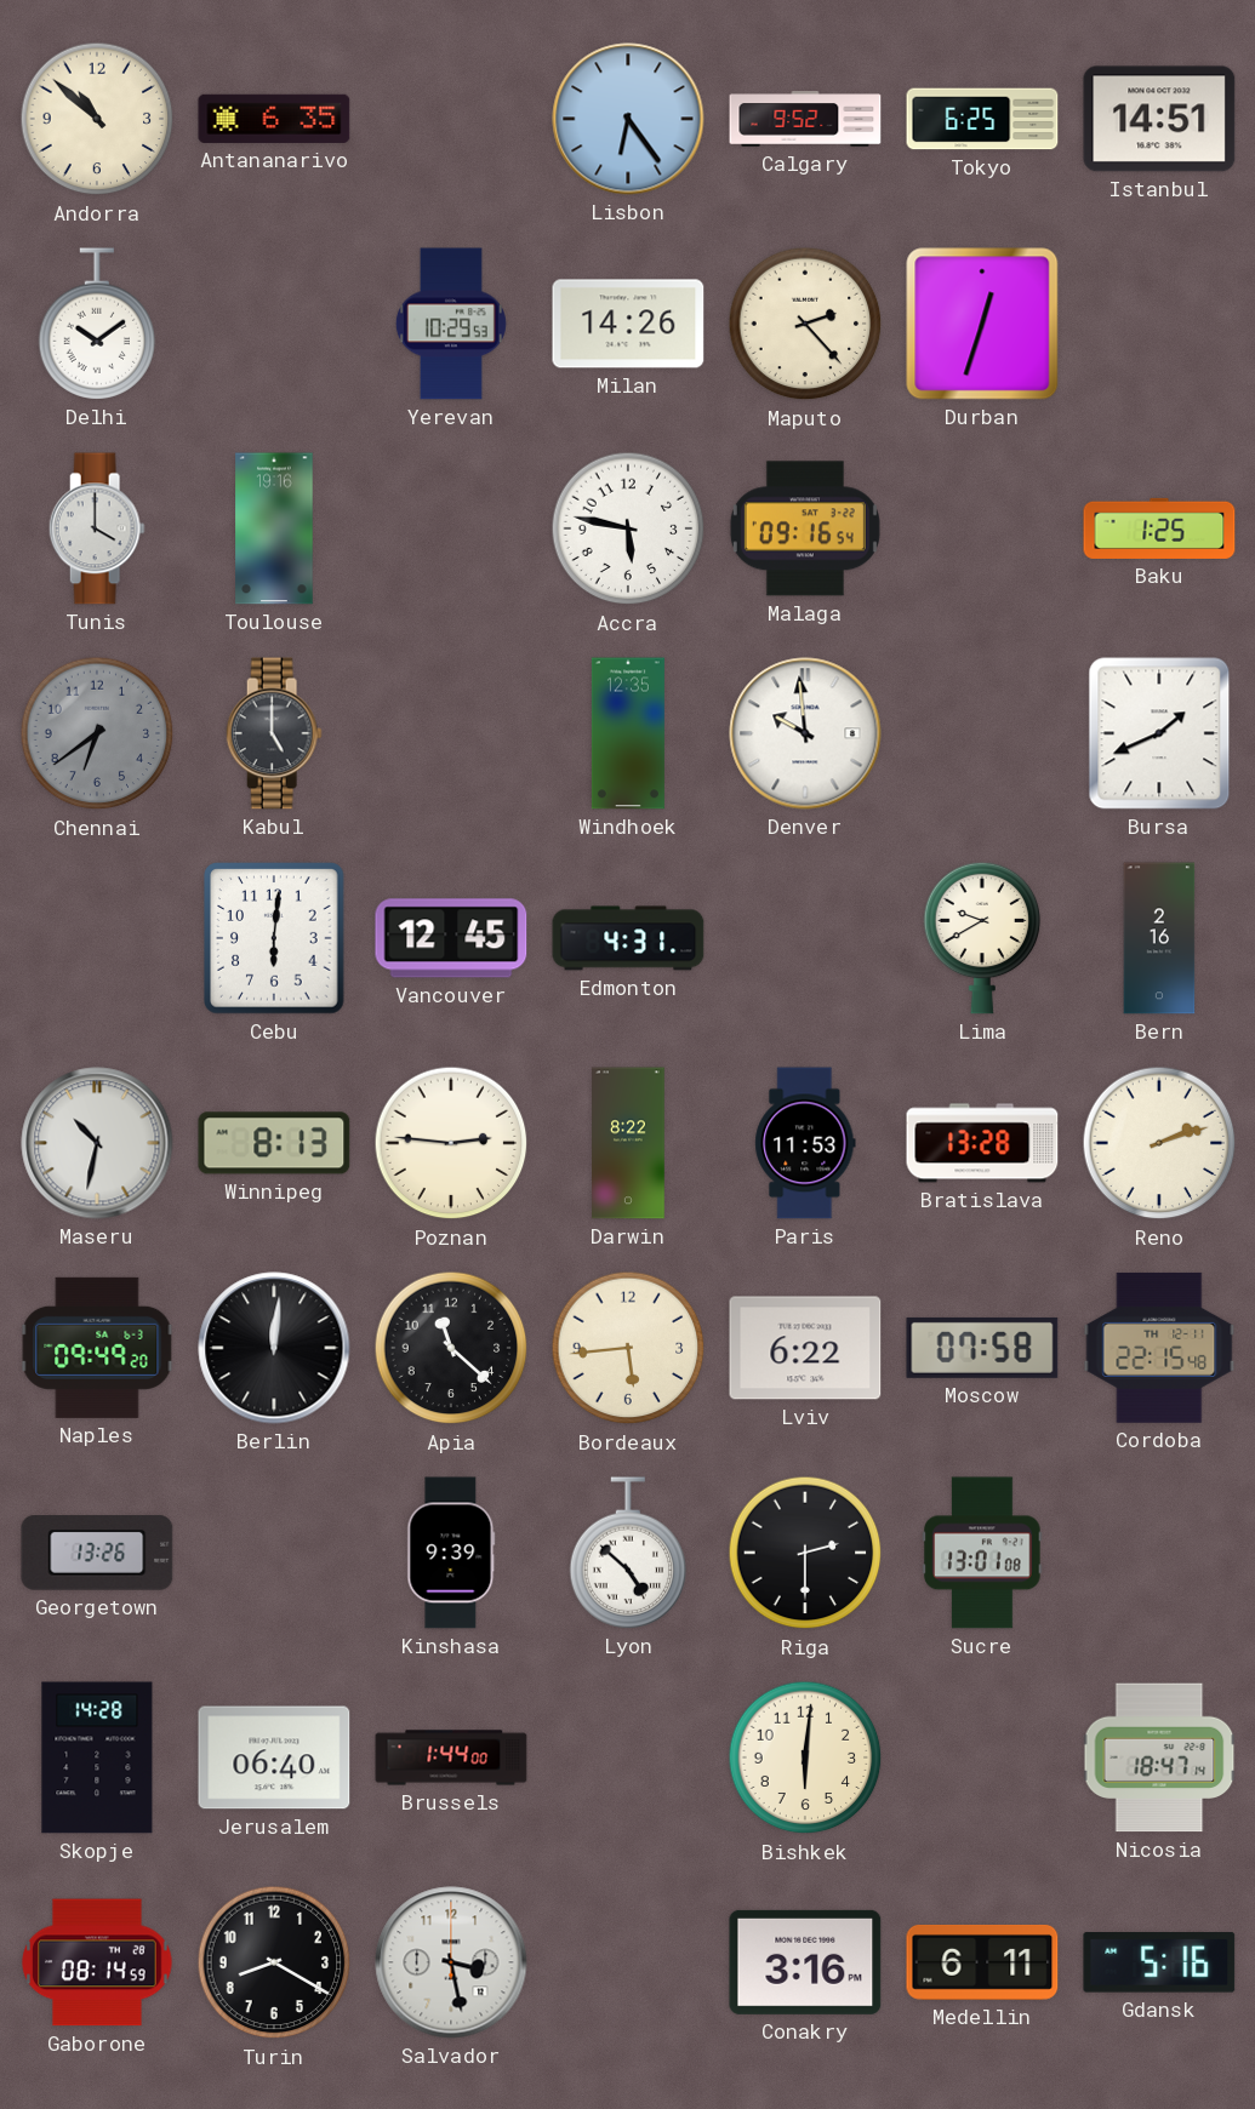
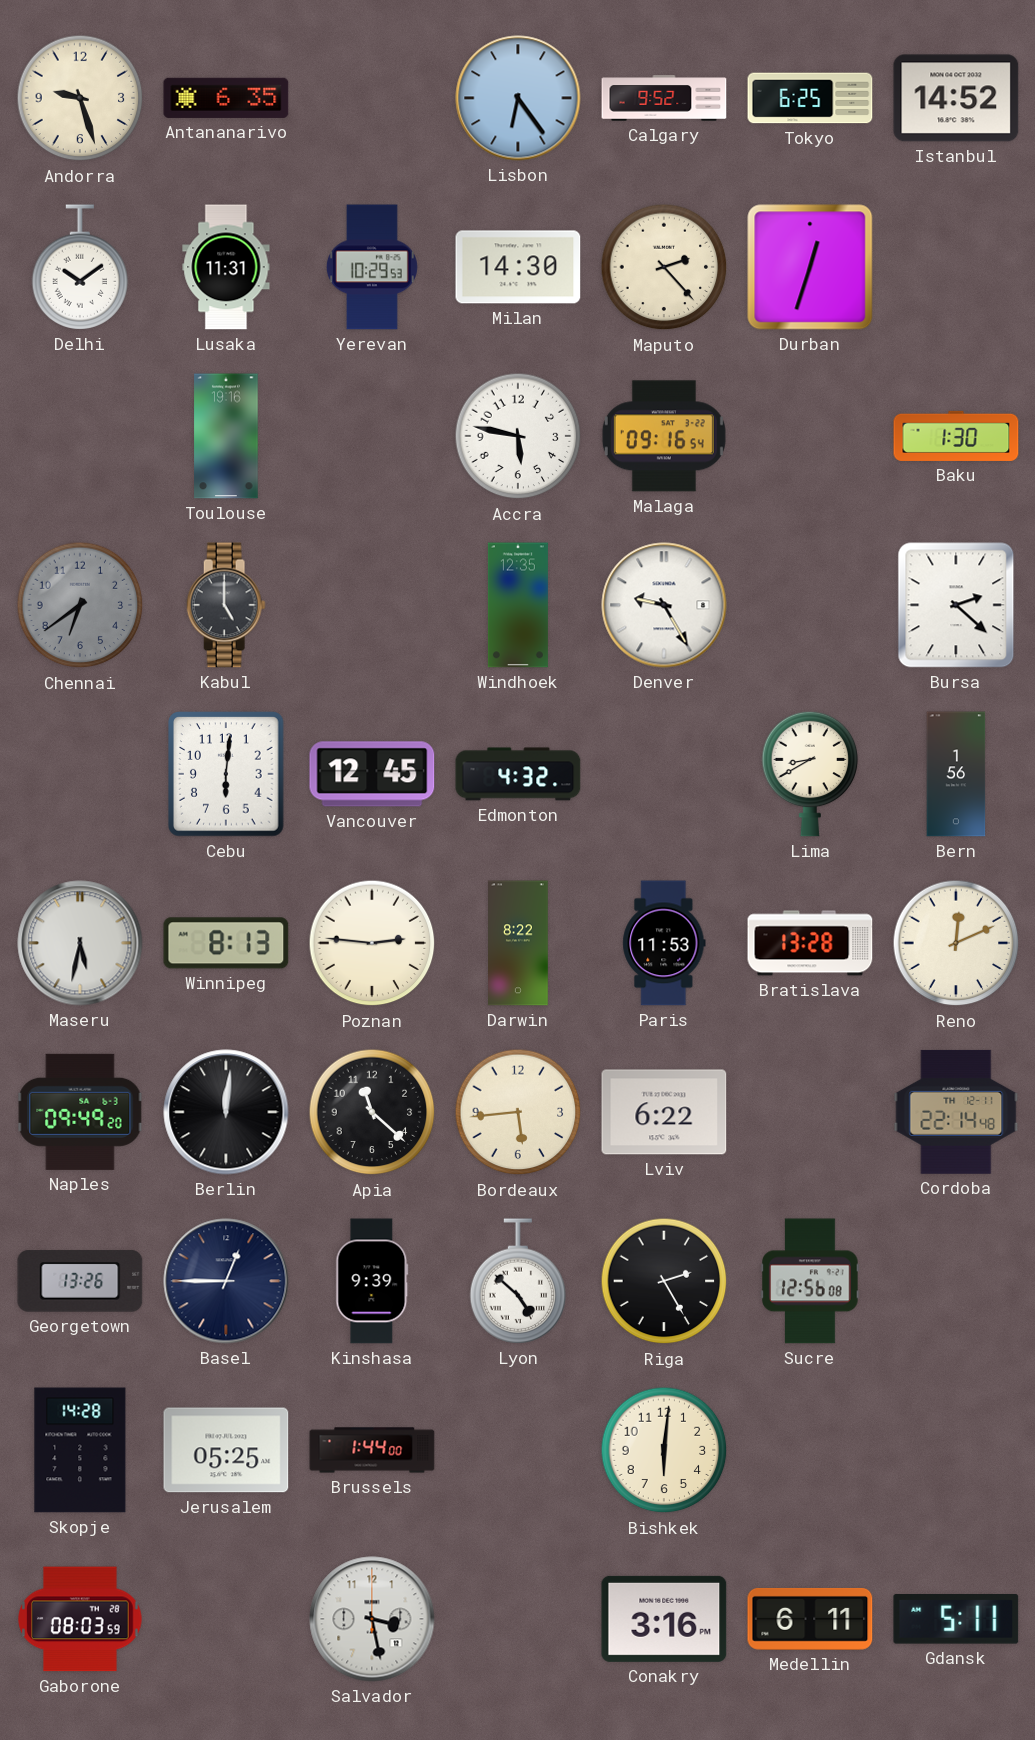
Andorra: 10:52 -> 9:27 (80, 98)
Istanbul: 14:51 -> 14:52 (956, 98)
Lusaka: none -> 11:31 (226, 267)
Milan: 14:26 -> 14:30 (518, 267)
Tunis: 4:00 -> none (97, 528)
Baku: 1:25 -> 1:30 (956, 436)
Denver: 9:59 -> 9:25 (664, 605)
Bursa: 1:41 -> 2:22 (956, 605)
Edmonton: 4:31 -> 4:32 (518, 774)
Lima: 9:40 -> 8:40 (810, 774)
Bern: 2:16 -> 1:56 (956, 774)
Maseru: 10:32 -> 5:32 (80, 943)
Reno: 2:12 -> 12:11 (956, 943)
Moscow: 07:58 -> none (982, 1348)
Cordoba: 22:15 -> 22:14 (956, 1112)
Basel: none -> 12:45 (226, 1281)
Riga: 2:30 -> 2:25 (664, 1281)
Sucre: 13:01 -> 12:56 (810, 1281)
Jerusalem: 06:40 -> 05:25 (226, 1450)
Nicosia: 18:47 -> none (1159, 1757)
Gaborone: 08:14 -> 08:03 (80, 1619)
Turin: 8:20 -> none (274, 1962)
Gdansk: 5:16 -> 5:11 (956, 1619)
